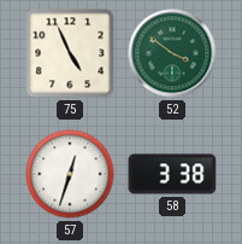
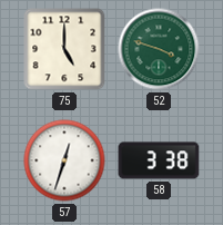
75: 4:56 -> 5:00 (64, 49)
52: 3:51 -> 3:48 (159, 49)
